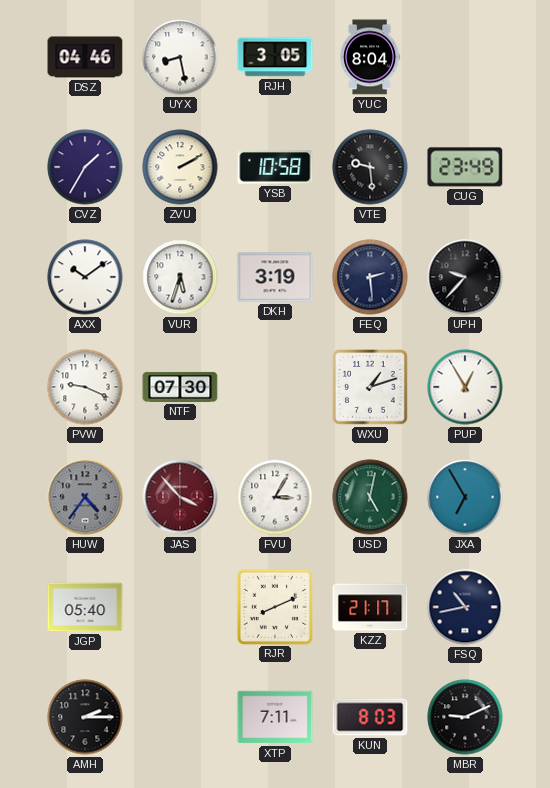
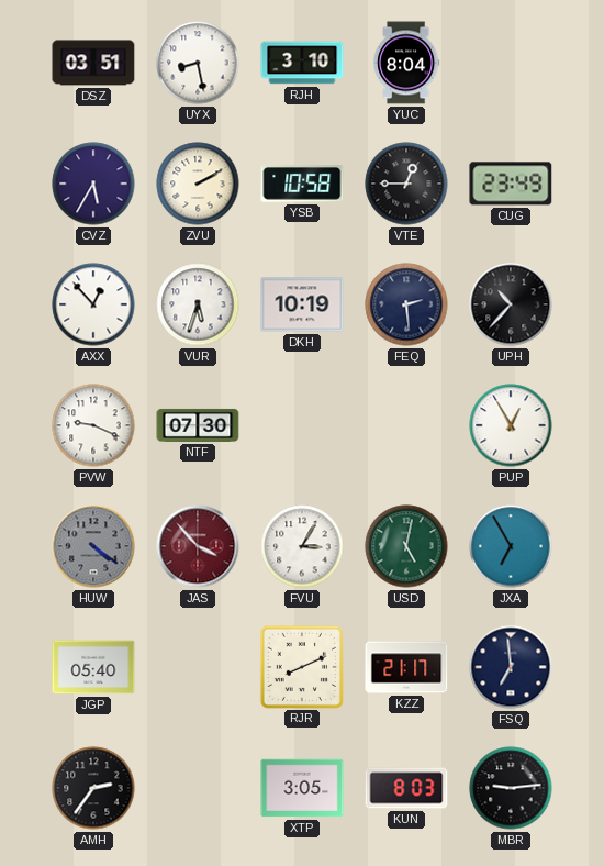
DSZ: 04:46 -> 03:51 (93, 63)
RJH: 3:05 -> 3:10 (302, 63)
CVZ: 1:35 -> 5:35 (93, 184)
VTE: 9:29 -> 12:45 (406, 184)
AXX: 10:09 -> 12:53 (93, 304)
DKH: 3:19 -> 10:19 (302, 304)
UPH: 9:37 -> 10:37 (511, 304)
WXU: 1:12 -> none (371, 388)
HUW: 4:36 -> 4:21 (93, 546)
FSQ: 10:43 -> 6:59 (511, 667)
AMH: 2:15 -> 2:36 (93, 788)
XTP: 7:11 -> 3:05 (302, 788)
MBR: 9:11 -> 9:14 (511, 788)
